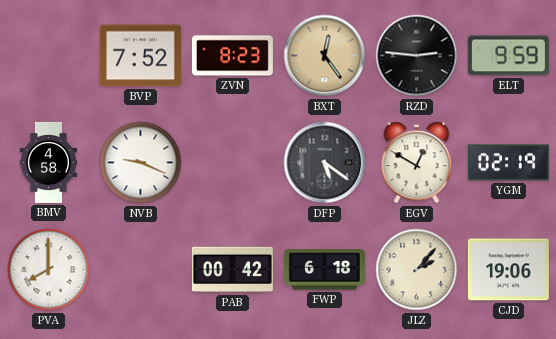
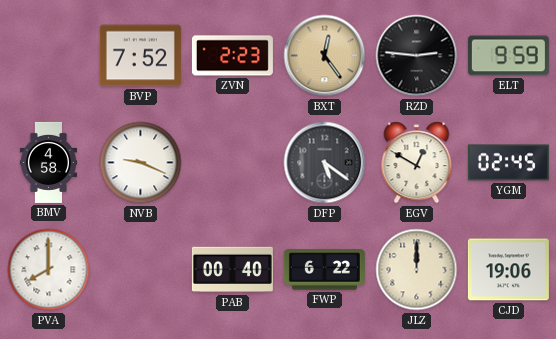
ZVN: 8:23 -> 2:23 (232, 56)
YGM: 02:19 -> 02:45 (508, 163)
PAB: 00:42 -> 00:40 (232, 270)
FWP: 6:18 -> 6:22 (324, 270)
JLZ: 2:07 -> 12:00 (417, 270)
